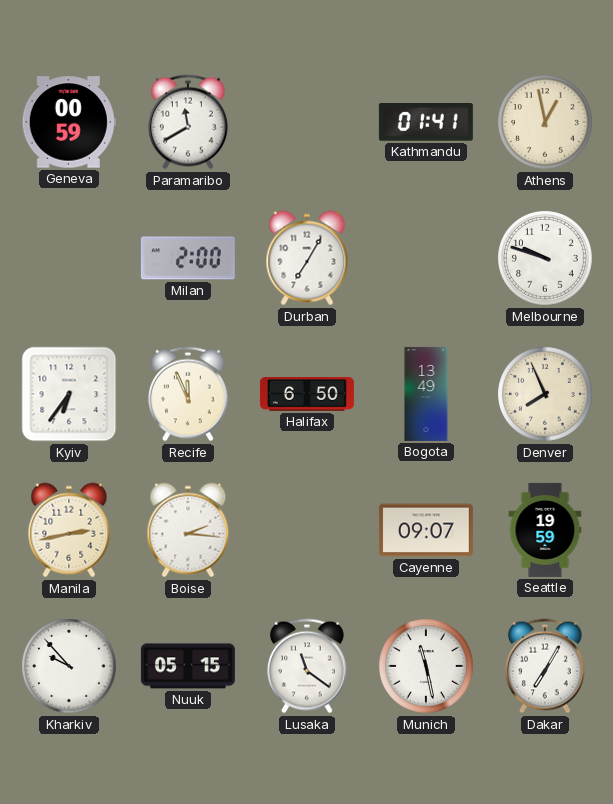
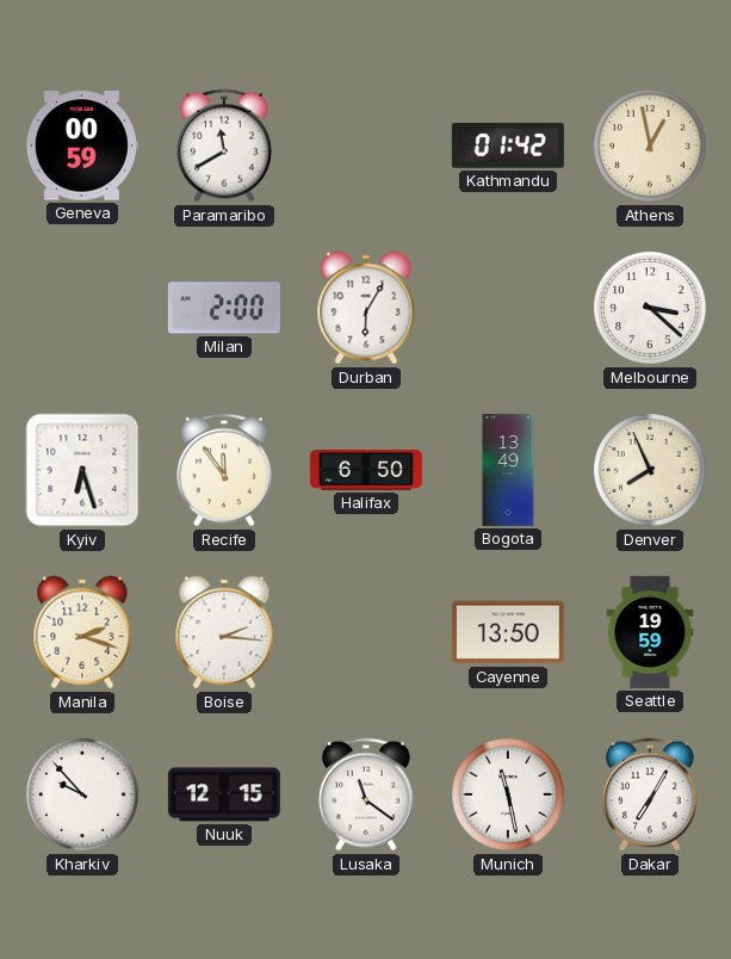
Kathmandu: 01:41 -> 01:42 (508, 147)
Durban: 7:05 -> 6:05 (366, 308)
Melbourne: 9:48 -> 3:22 (651, 309)
Kyiv: 6:36 -> 6:27 (82, 470)
Recife: 11:56 -> 11:54 (225, 470)
Manila: 2:43 -> 2:18 (82, 632)
Cayenne: 09:07 -> 13:50 (508, 632)
Nuuk: 05:15 -> 12:15 (224, 794)
